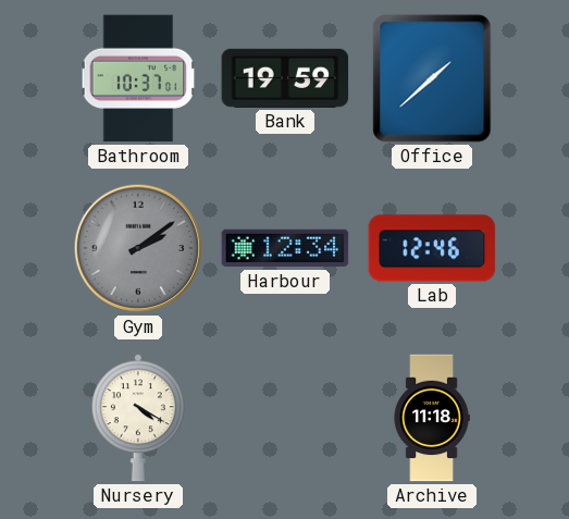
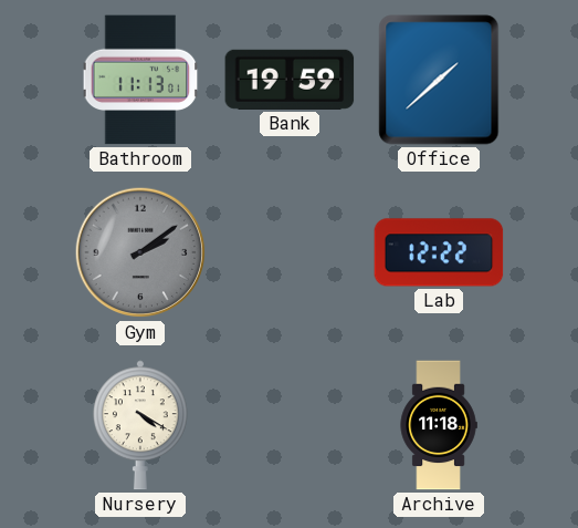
Bathroom: 10:37 -> 11:13 (140, 80)
Harbour: 12:34 -> none (285, 248)
Lab: 12:46 -> 12:22 (439, 252)
